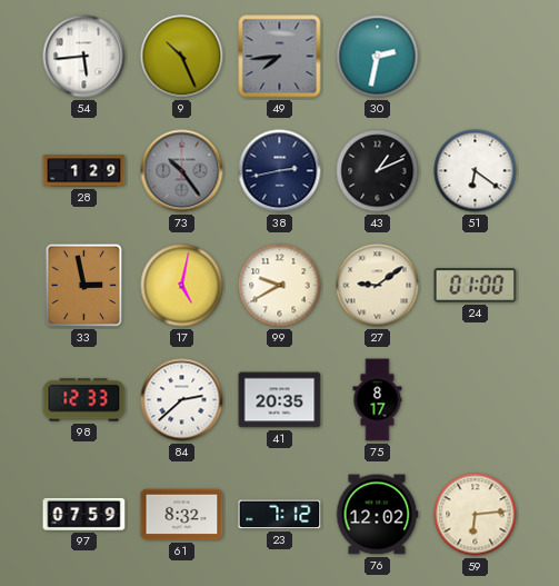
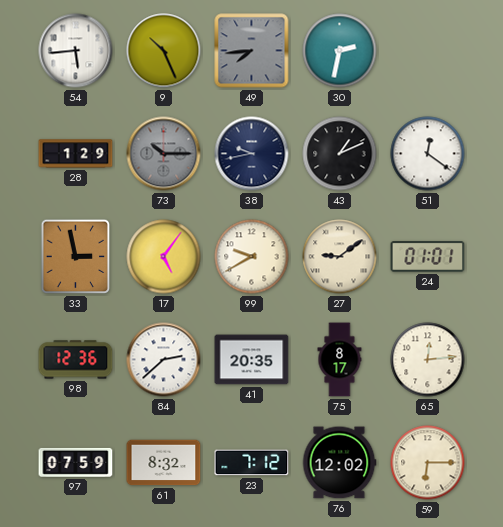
73: 10:24 -> 10:15 (164, 154)
38: 2:43 -> 9:43 (252, 154)
51: 6:21 -> 12:21 (428, 154)
17: 5:02 -> 5:06 (164, 257)
24: 01:00 -> 01:01 (428, 257)
98: 12:33 -> 12:36 (76, 360)
65: none -> 12:14 (428, 360)
59: 6:14 -> 6:15 (428, 463)
